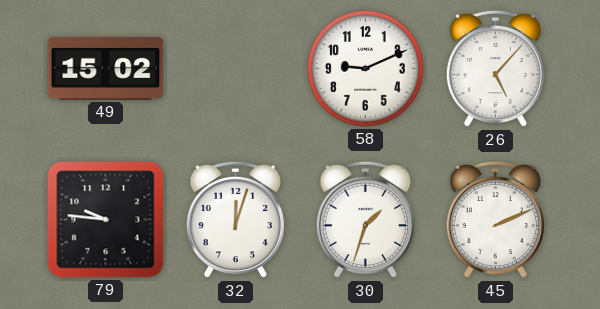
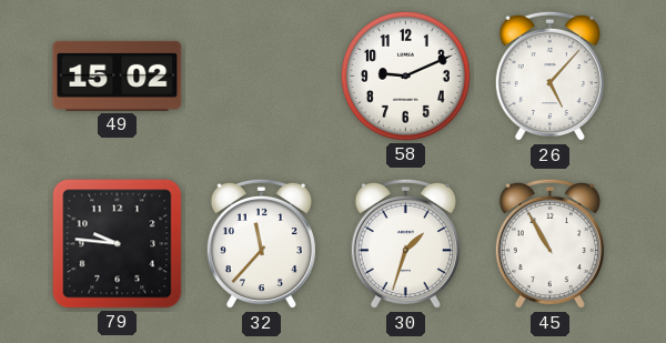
32: 12:03 -> 11:37 (261, 244)
45: 2:11 -> 10:55 (549, 244)
